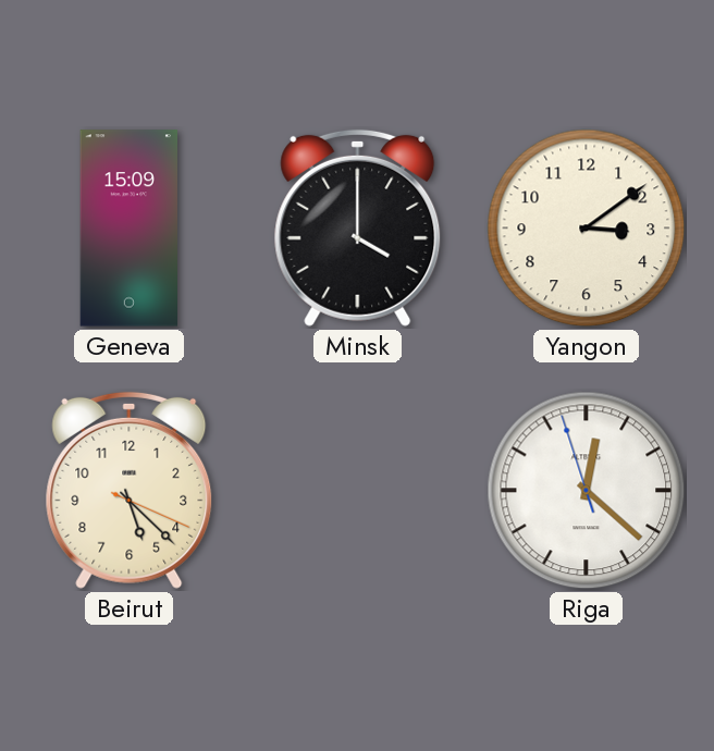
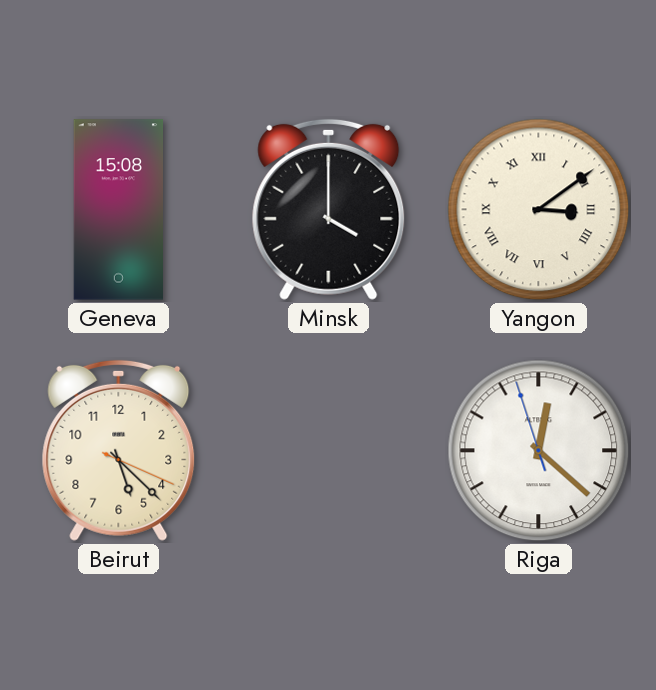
Geneva: 15:09 -> 15:08 (118, 210)
Yangon numerals: Arabic -> Roman (539, 210)
